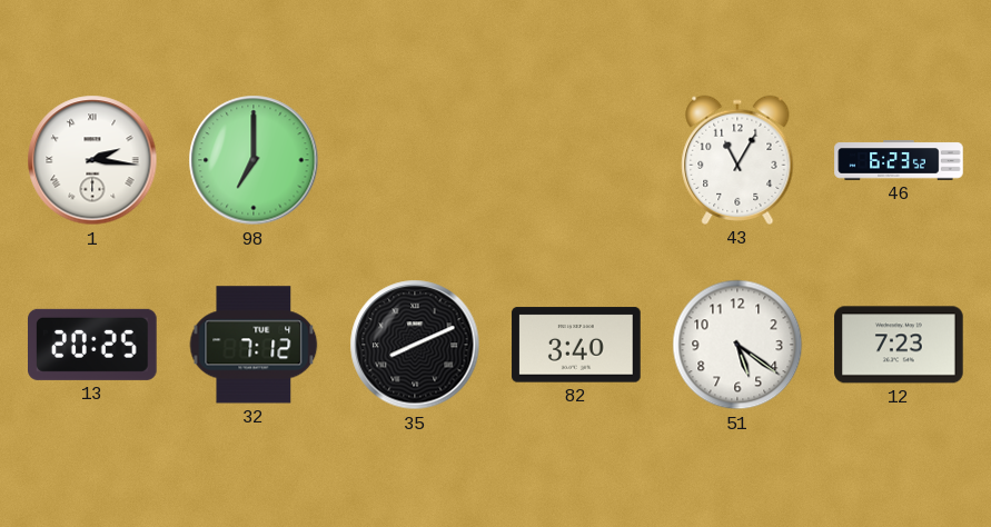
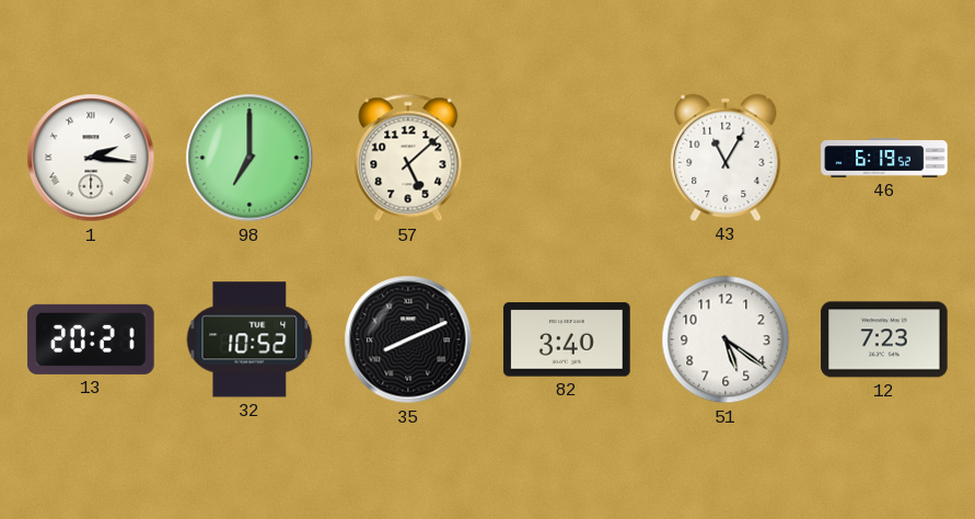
57: none -> 5:08 (408, 158)
46: 6:23 -> 6:19 (884, 158)
13: 20:25 -> 20:21 (91, 339)
32: 7:12 -> 10:52 (249, 339)
